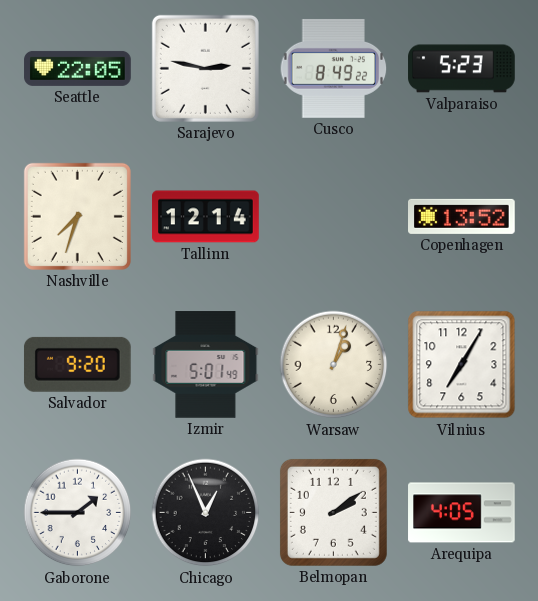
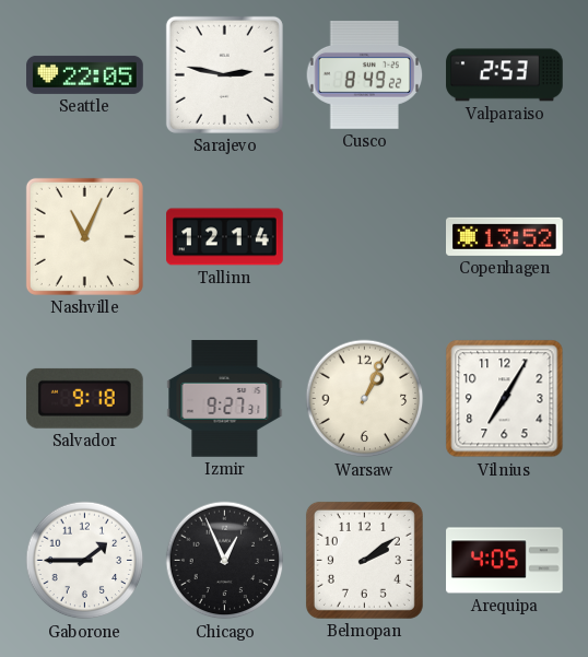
Valparaiso: 5:23 -> 2:53 (505, 75)
Nashville: 7:33 -> 11:04 (84, 236)
Salvador: 9:20 -> 9:18 (84, 398)
Izmir: 5:01 -> 9:27 (225, 399)
Warsaw: 1:03 -> 1:04 (365, 399)
